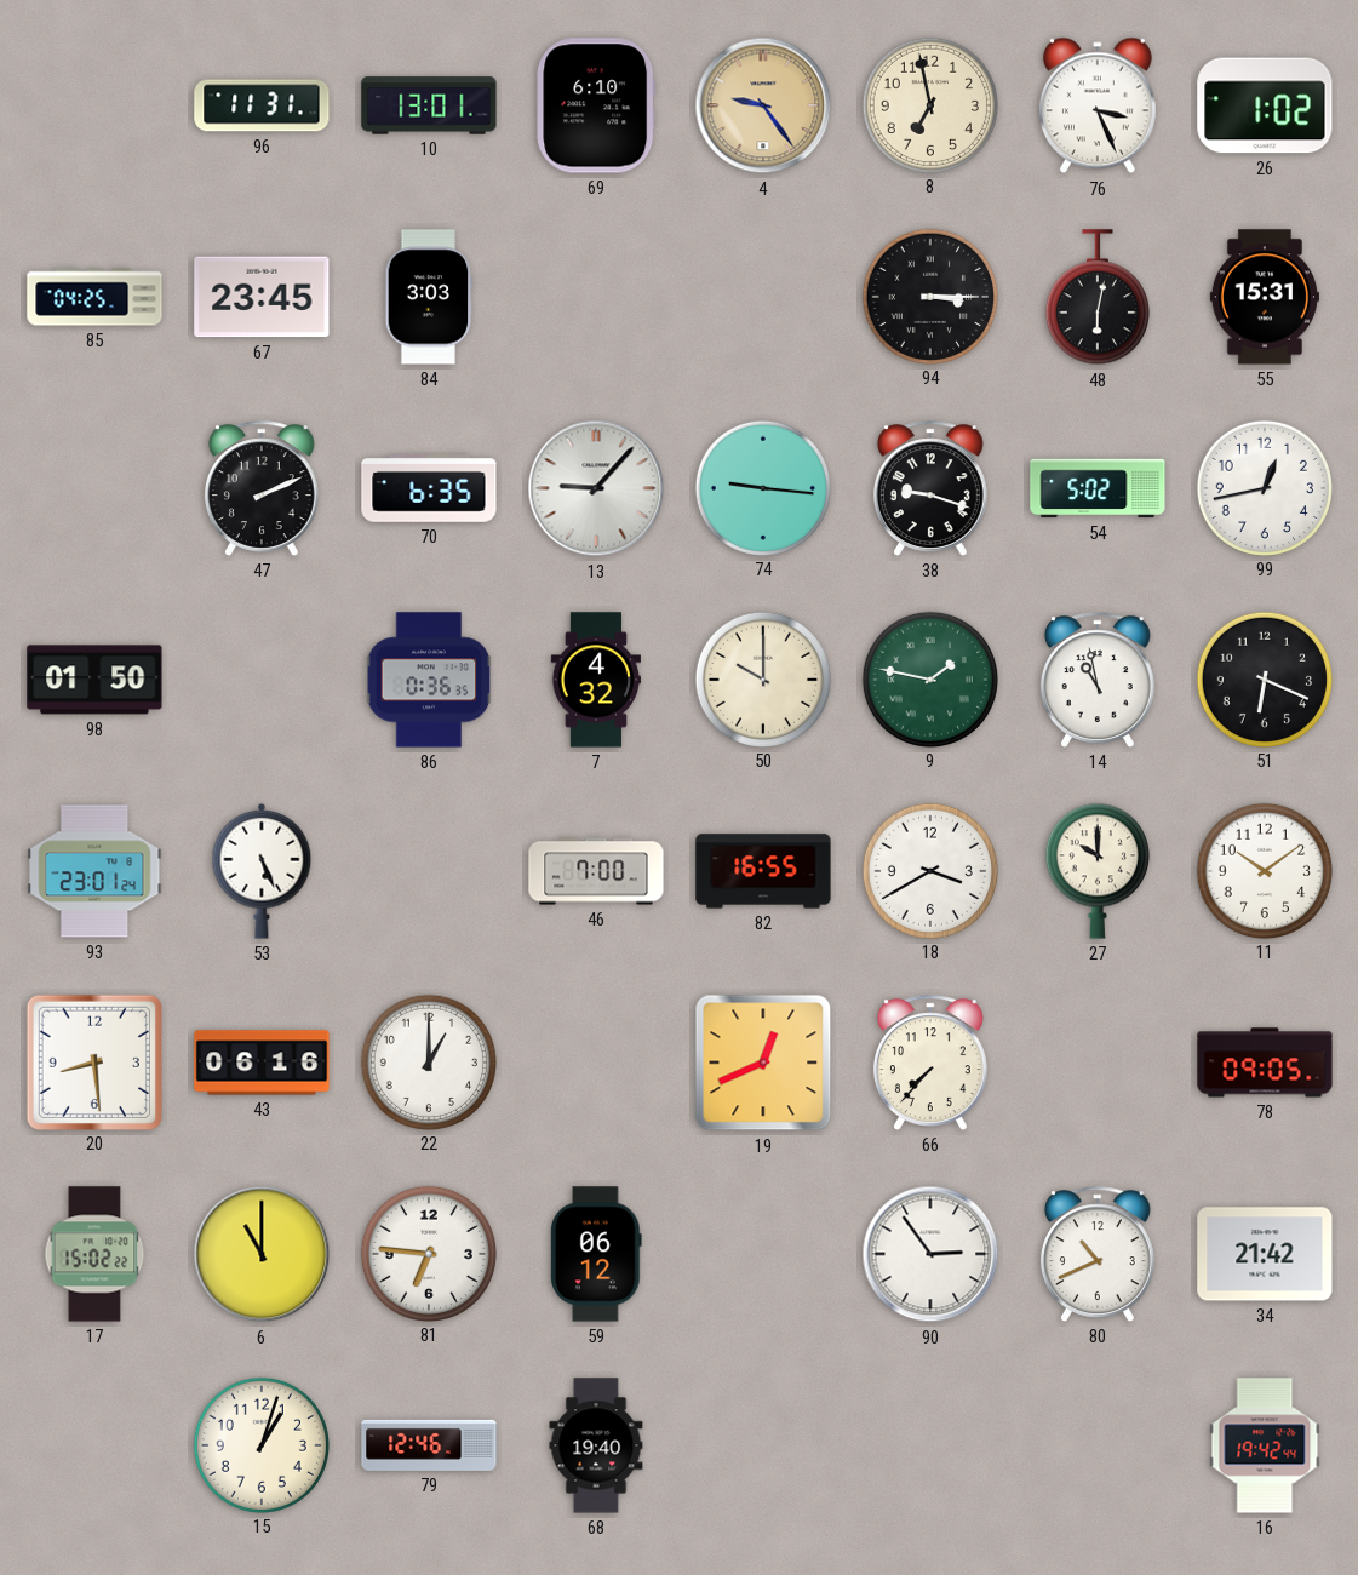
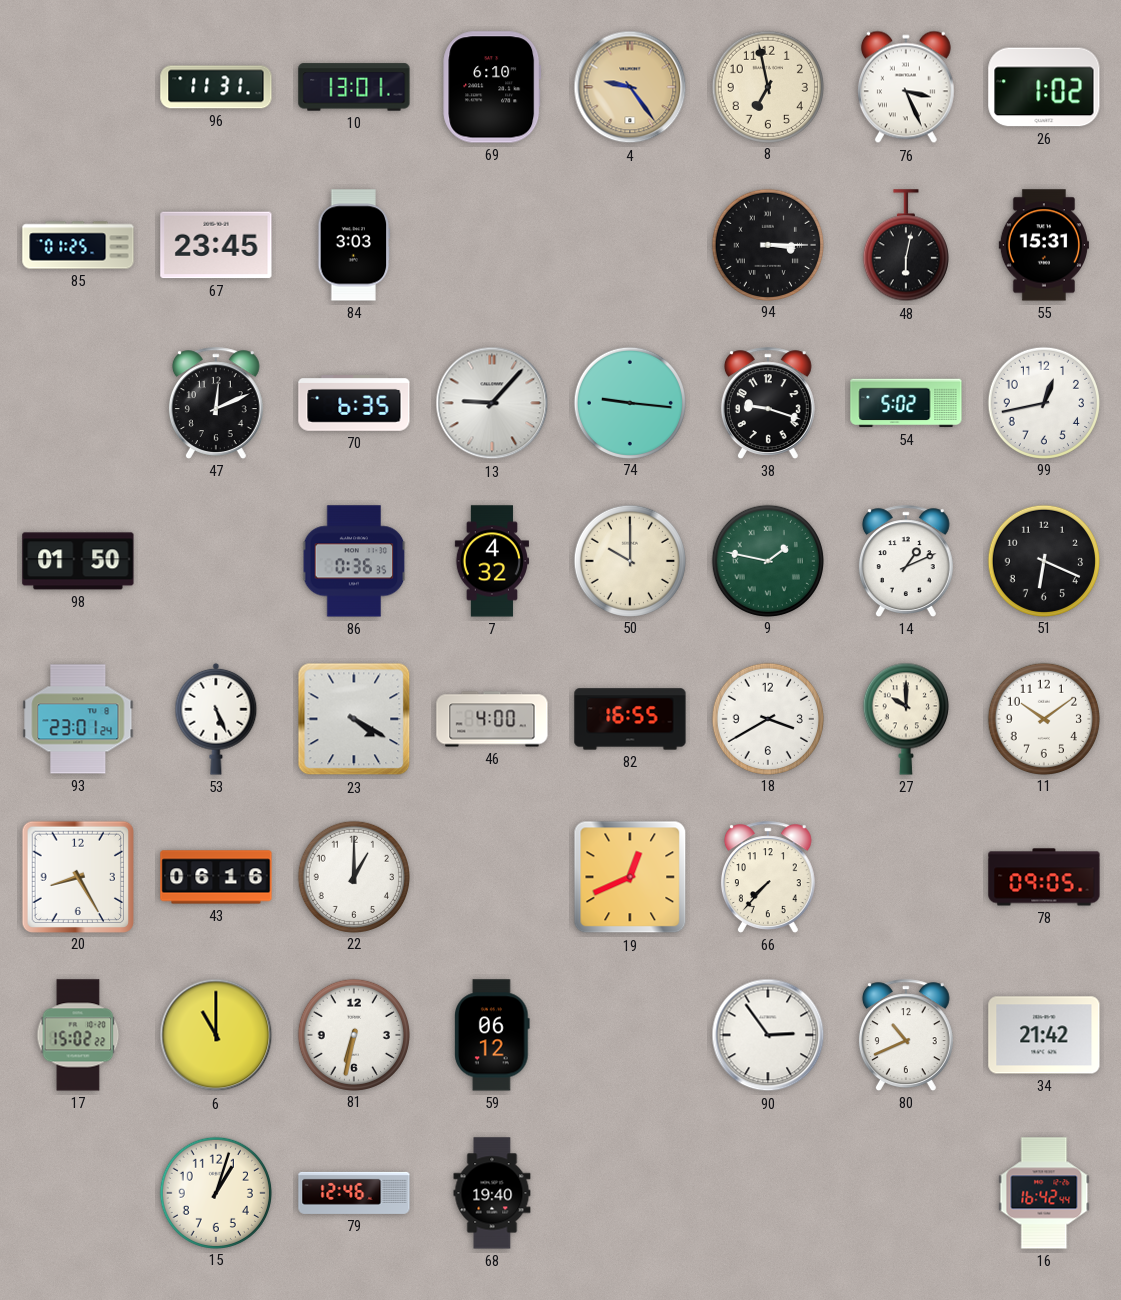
85: 04:25 -> 01:25 (78, 245)
47: 2:11 -> 12:11 (216, 403)
14: 10:58 -> 1:11 (906, 561)
23: none -> 4:20 (354, 719)
46: 7:00 -> 4:00 (492, 719)
20: 8:29 -> 8:25 (77, 876)
81: 6:46 -> 6:32 (353, 1034)
16: 19:42 -> 16:42 (1044, 1193)
